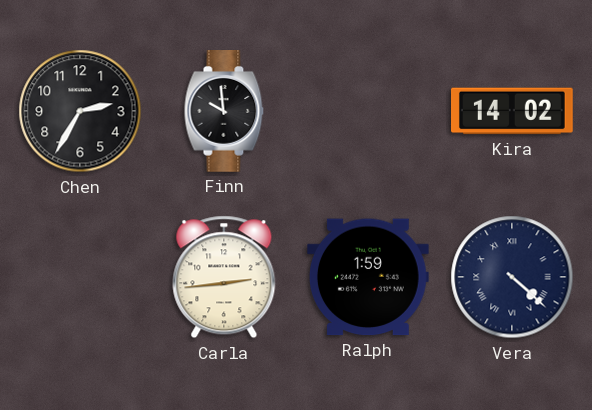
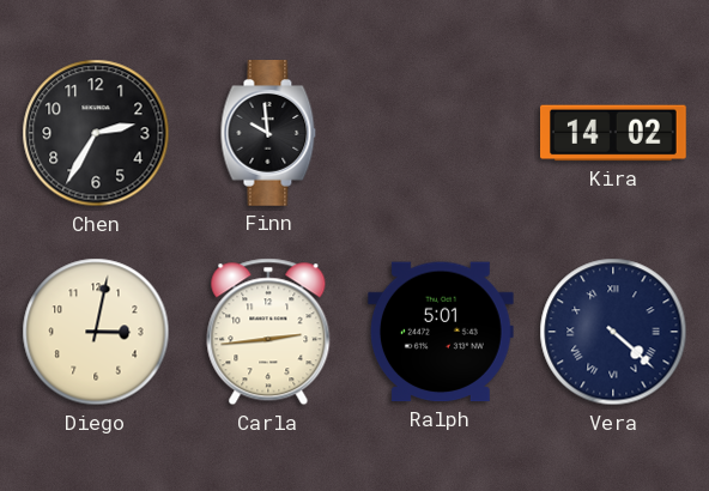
Diego: none -> 3:02 (96, 332)
Ralph: 1:59 -> 5:01 (441, 332)
